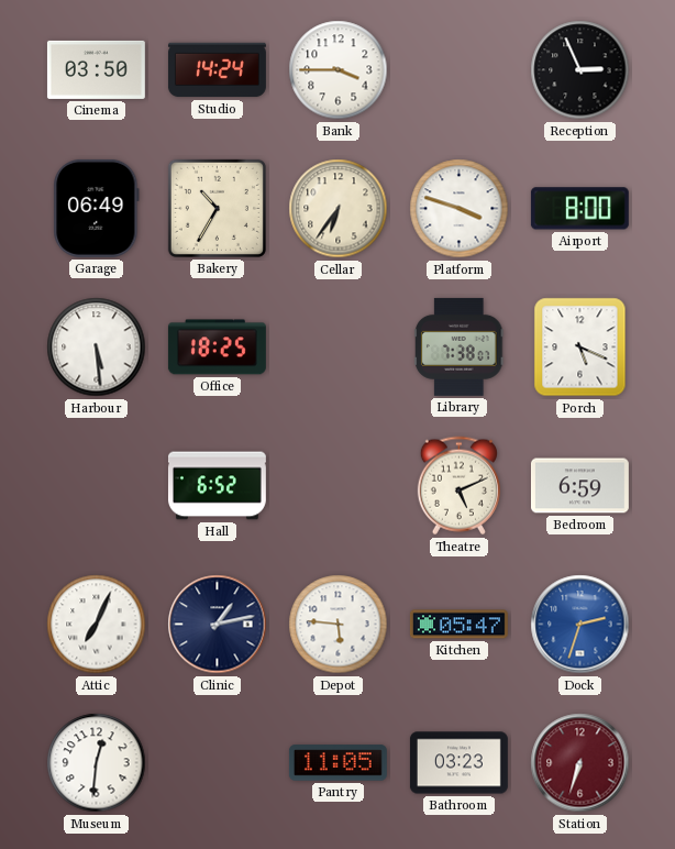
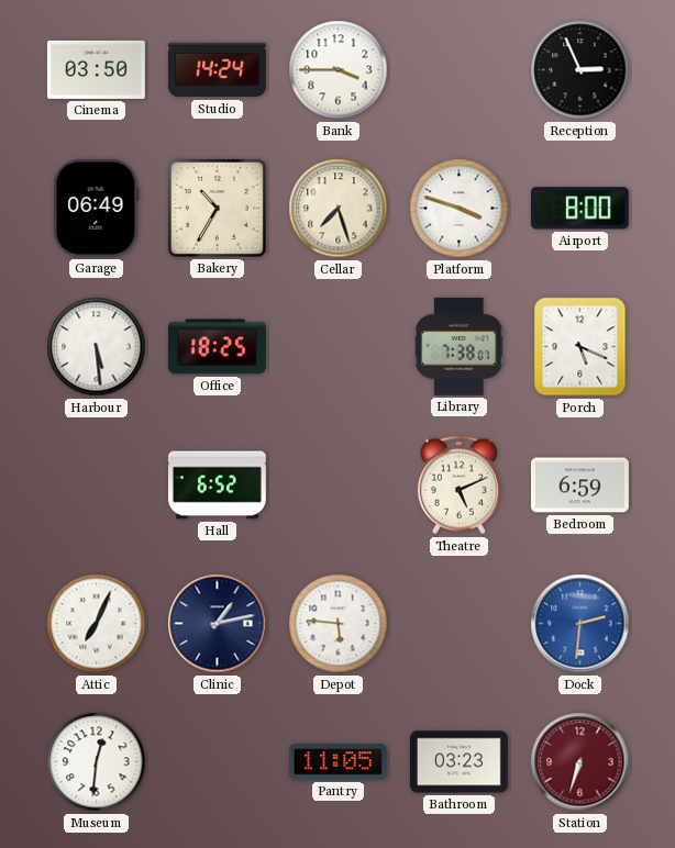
Cellar: 6:36 -> 7:27 (339, 209)
Kitchen: 05:47 -> none (458, 625)
Dock: 2:33 -> 2:31 (580, 624)
